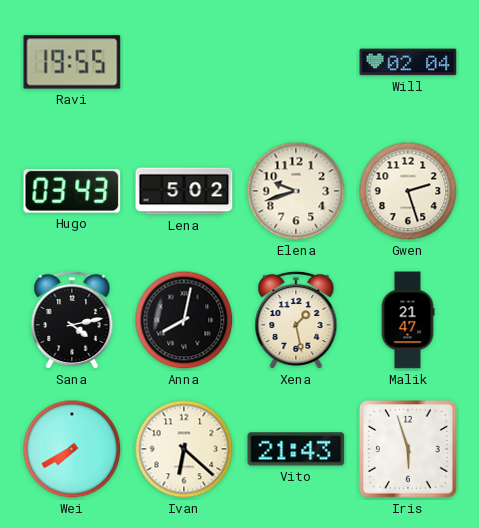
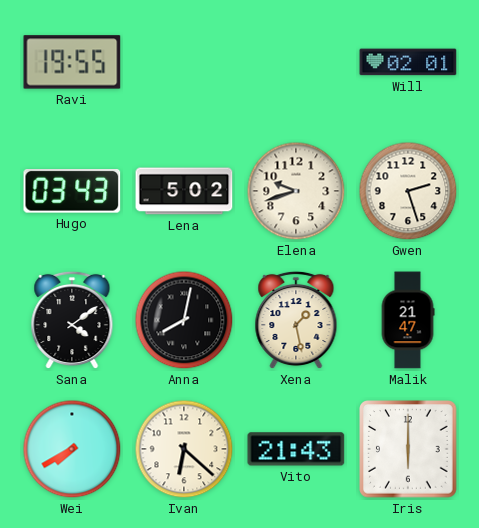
Will: 02:04 -> 02:01 (408, 62)
Sana: 4:13 -> 4:09 (72, 320)
Iris: 5:57 -> 6:00 (408, 449)
